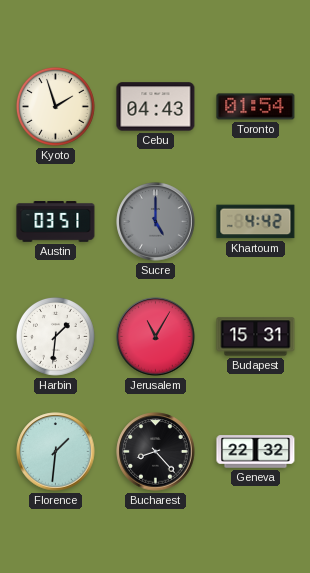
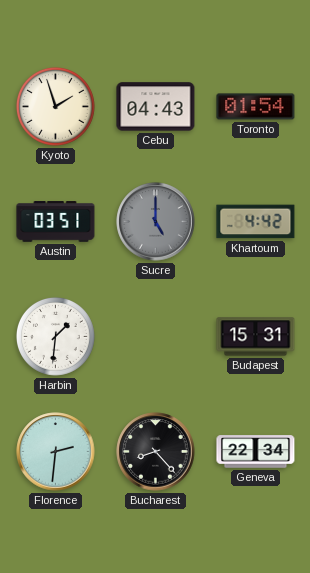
Jerusalem: 11:05 -> none (156, 337)
Florence: 1:31 -> 2:31 (56, 452)
Geneva: 22:32 -> 22:34 (256, 452)
